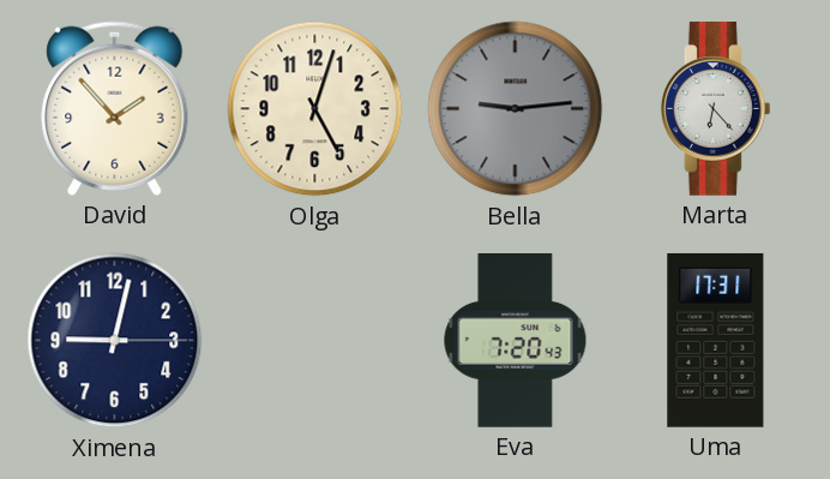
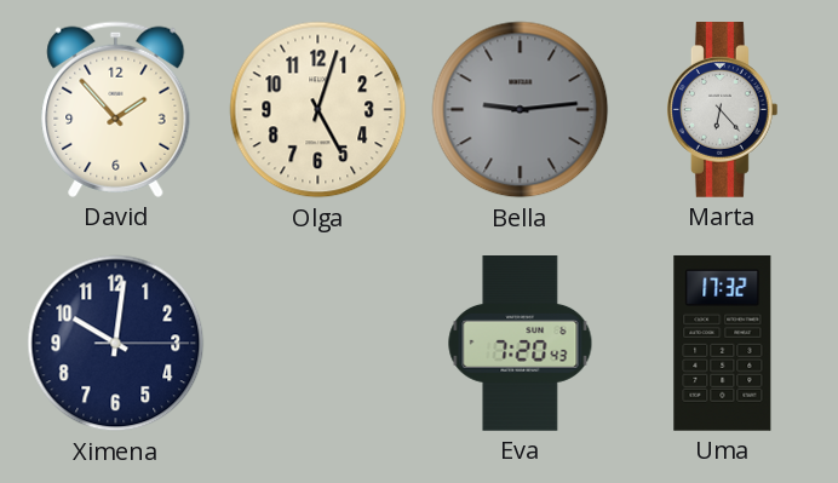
Ximena: 9:02 -> 10:01 (116, 344)
Uma: 17:31 -> 17:32 (723, 343)
